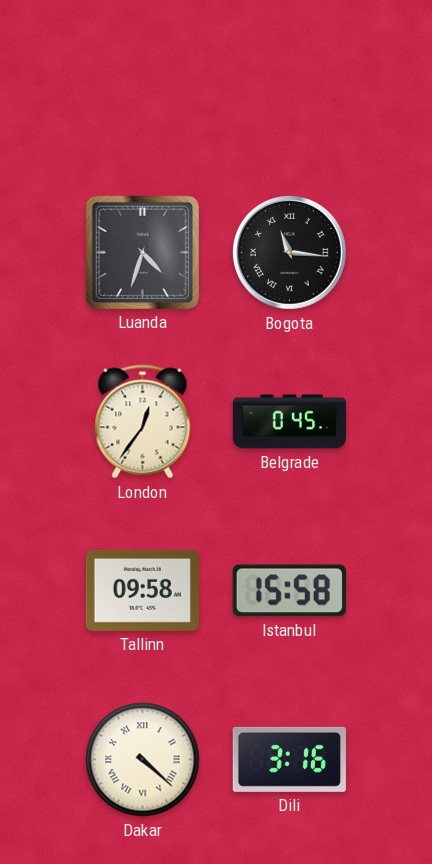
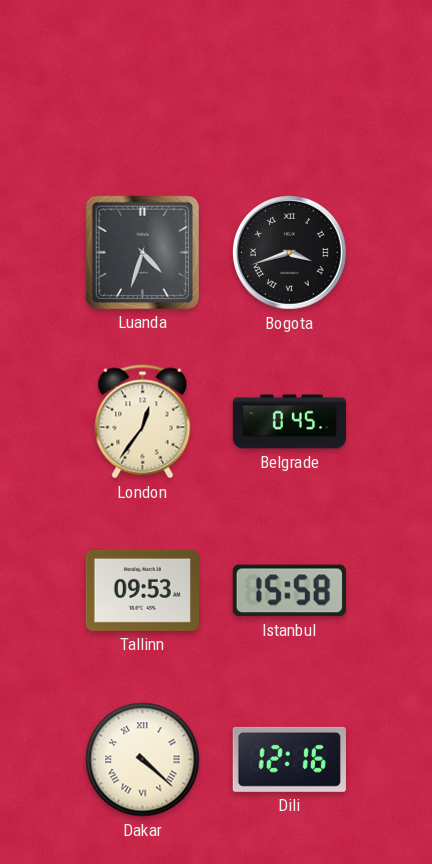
Bogota: 11:16 -> 3:42 (289, 252)
Tallinn: 09:58 -> 09:53 (142, 590)
Dili: 3:16 -> 12:16 (289, 759)
